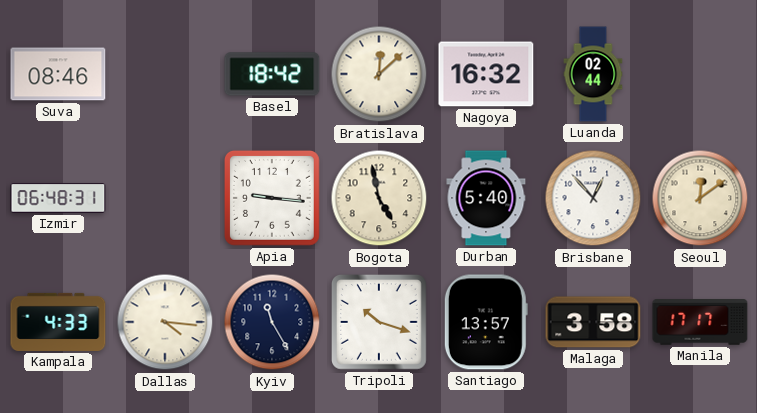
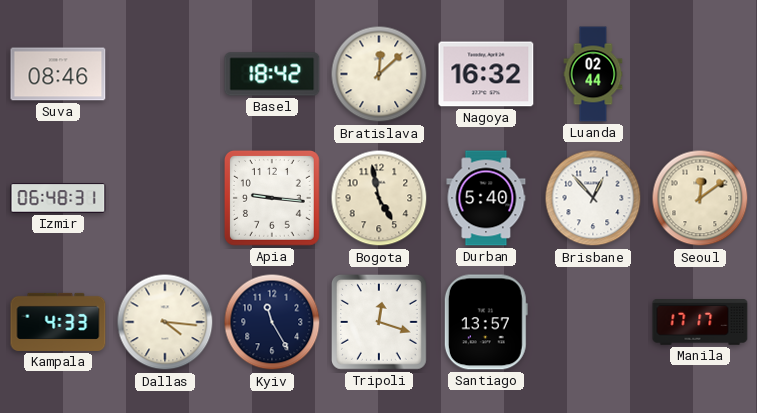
Tripoli: 10:18 -> 12:18 (379, 322)
Malaga: 3:58 -> none (593, 322)
